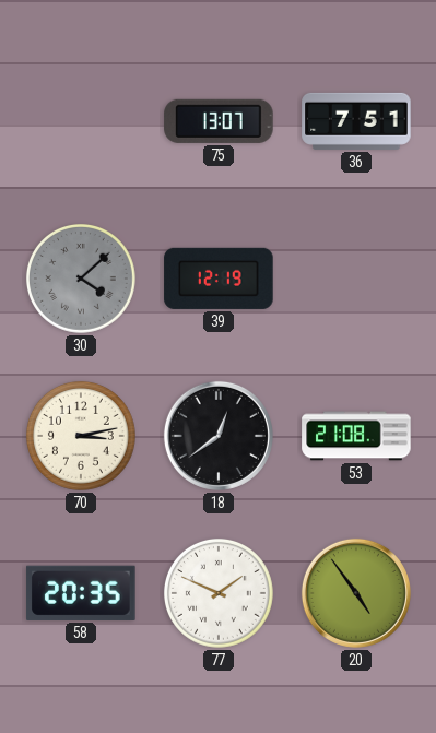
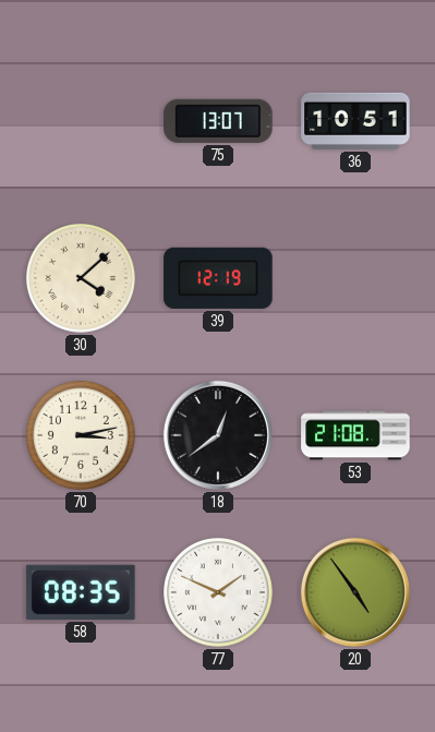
36: 7:51 -> 10:51 (355, 121)
30 dial: grey -> cream (81, 278)
58: 20:35 -> 08:35 (81, 592)
